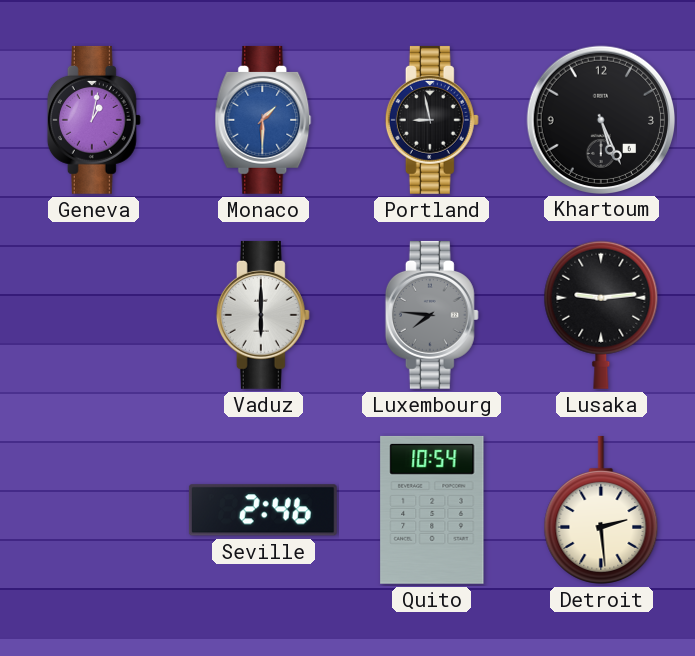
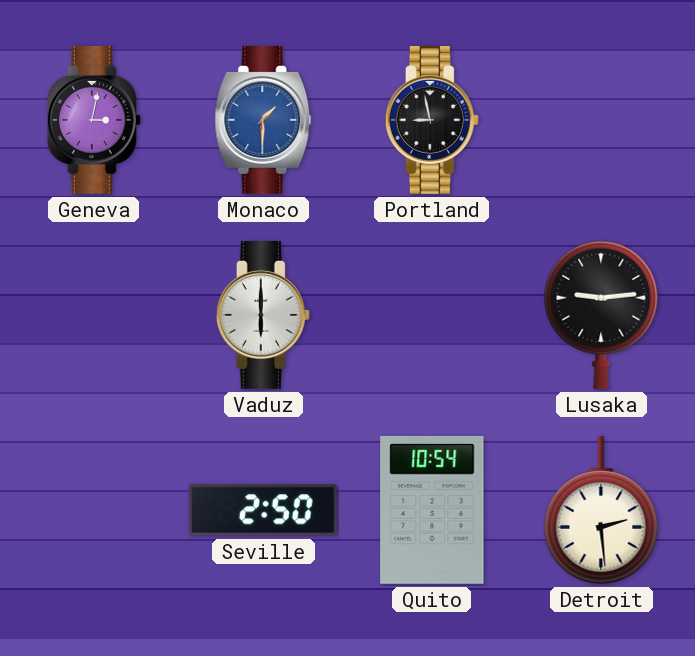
Geneva: 1:02 -> 3:02 (94, 120)
Khartoum: 5:26 -> none (600, 119)
Luxembourg: 7:46 -> none (432, 315)
Seville: 2:46 -> 2:50 (263, 510)
